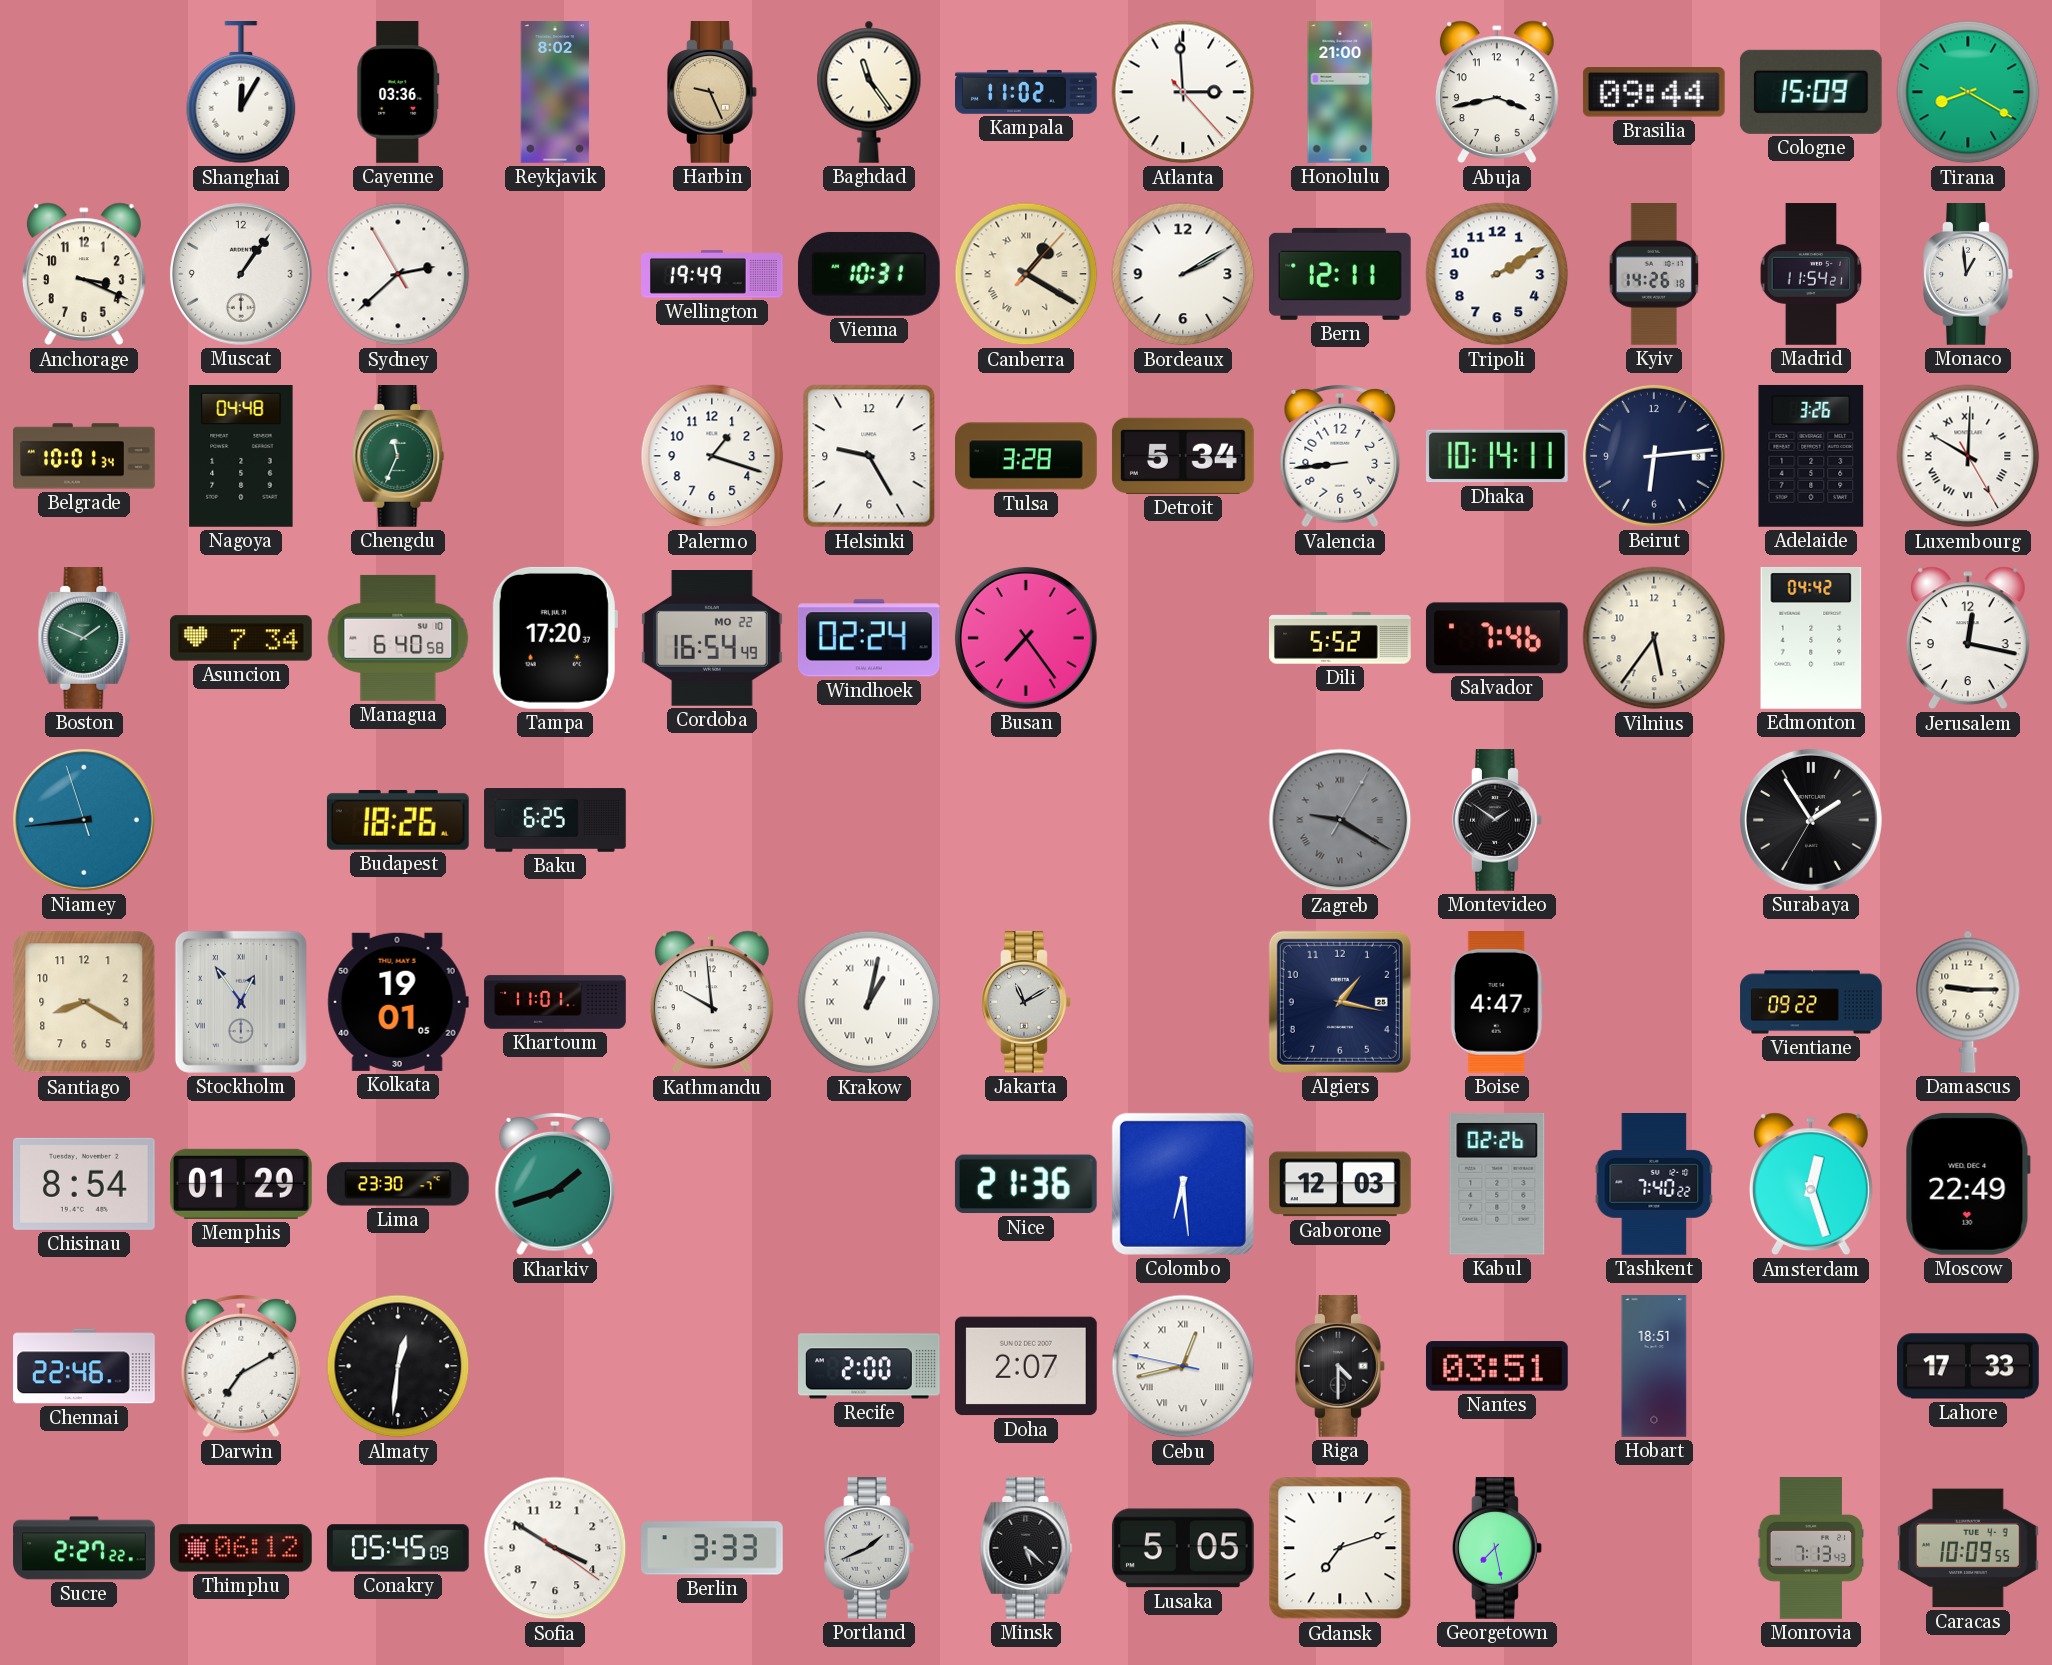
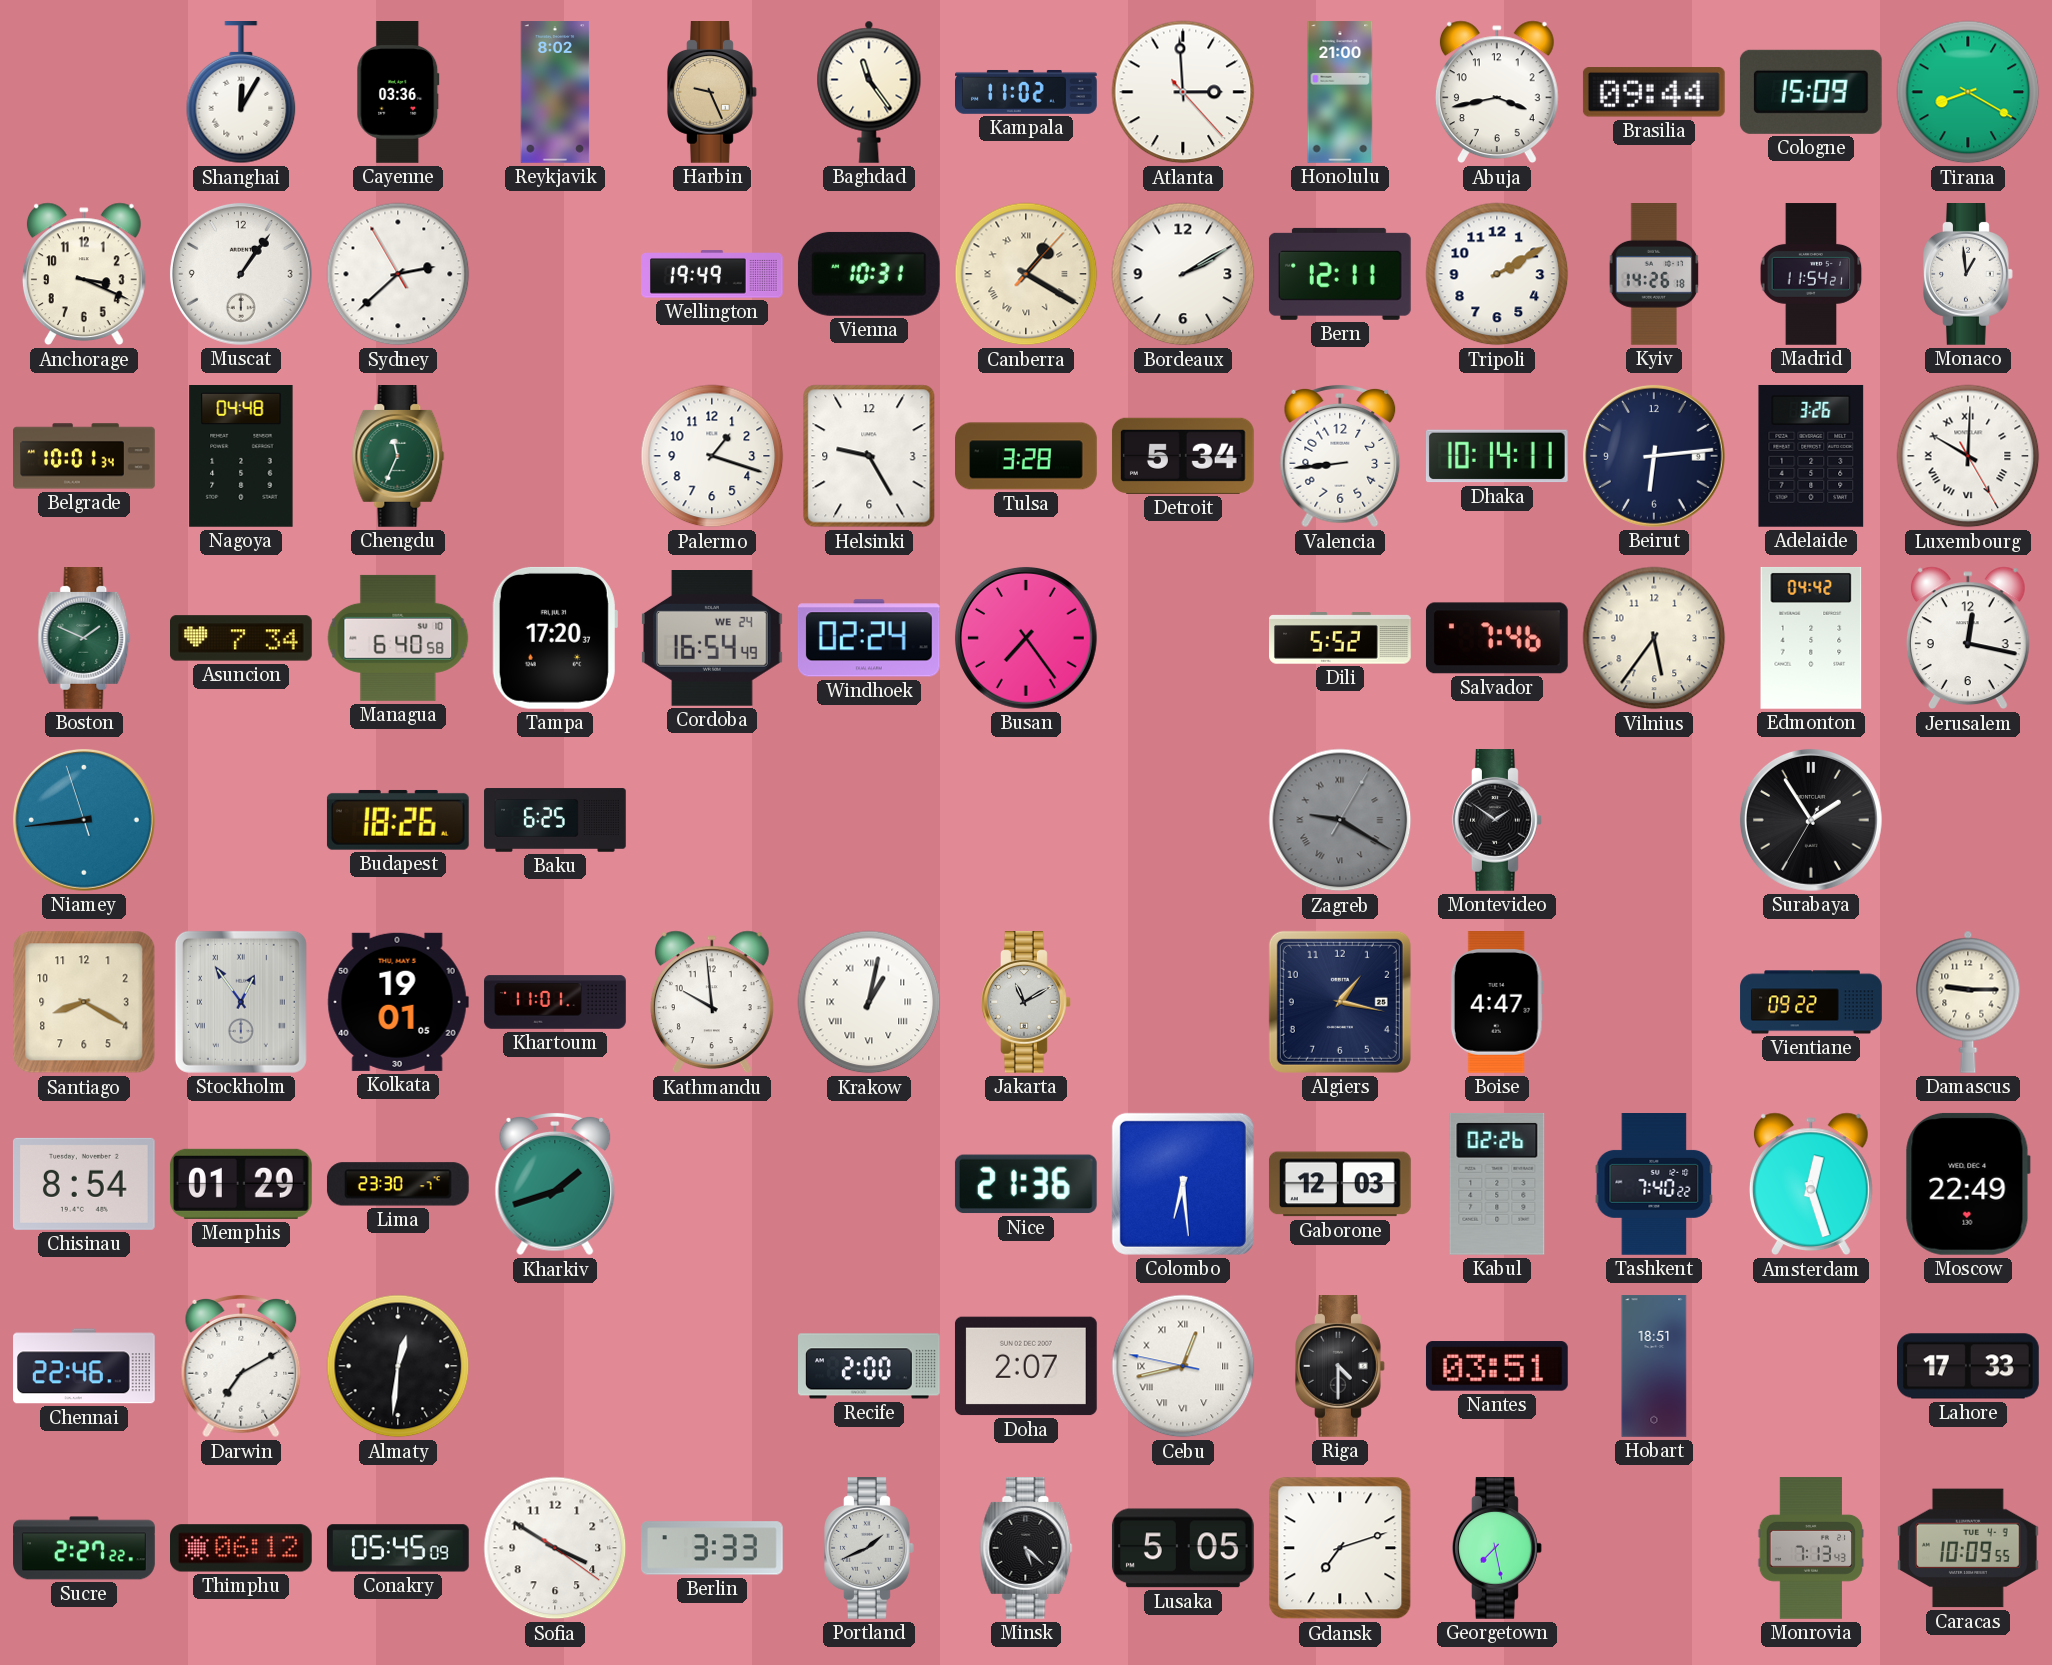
Cordoba date: MO 22 -> WE 24 (712, 639)
